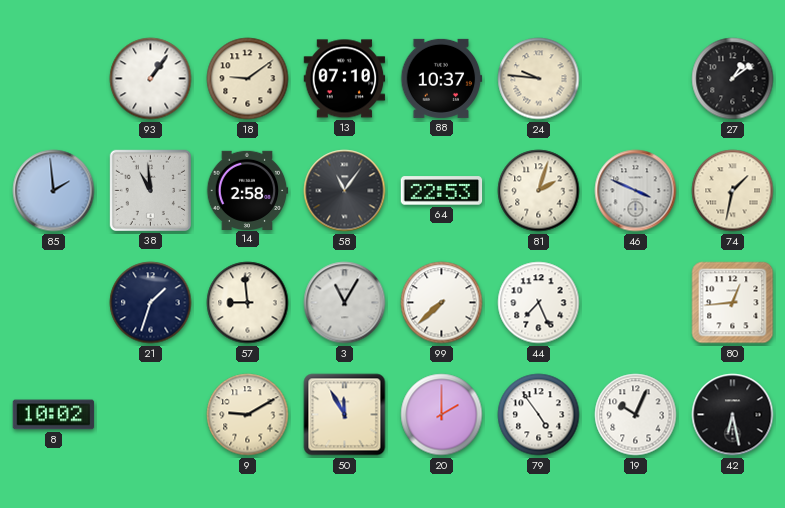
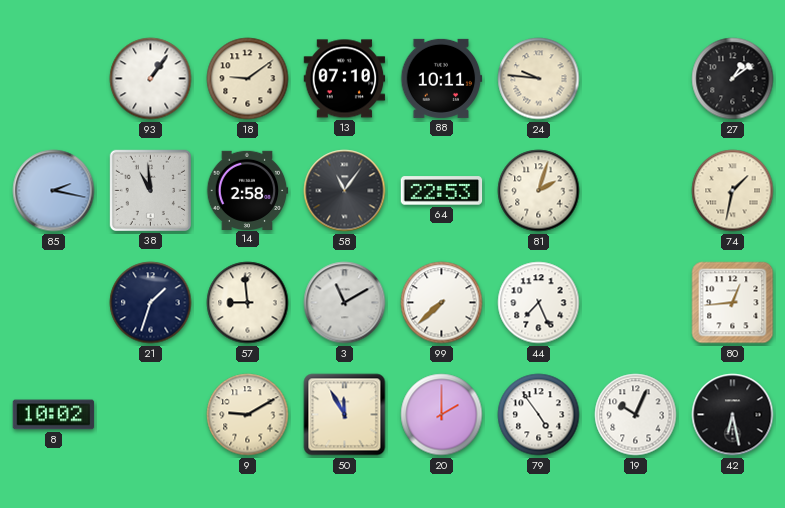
88: 10:37 -> 10:11 (442, 78)
85: 1:59 -> 2:17 (54, 191)
46: 3:49 -> none (636, 191)
3: 11:05 -> 11:10 (345, 303)
